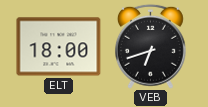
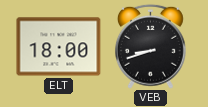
VEB: 6:42 -> 8:42 (150, 46)
